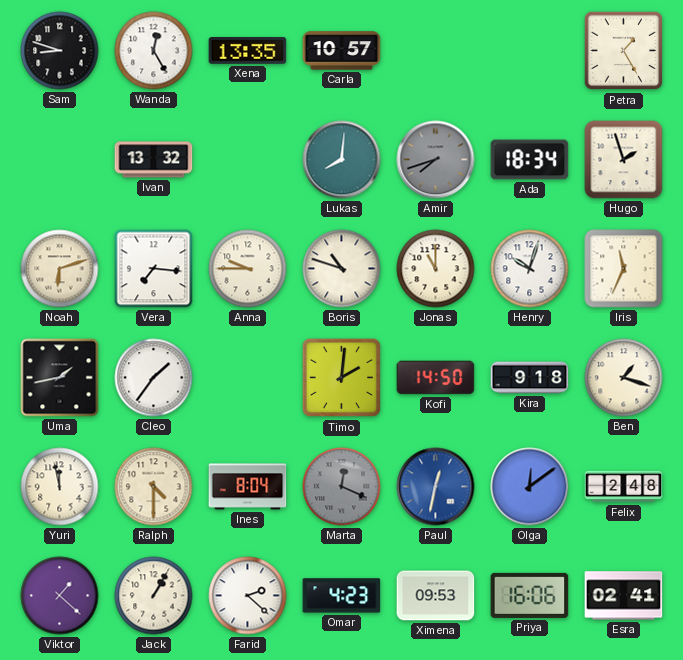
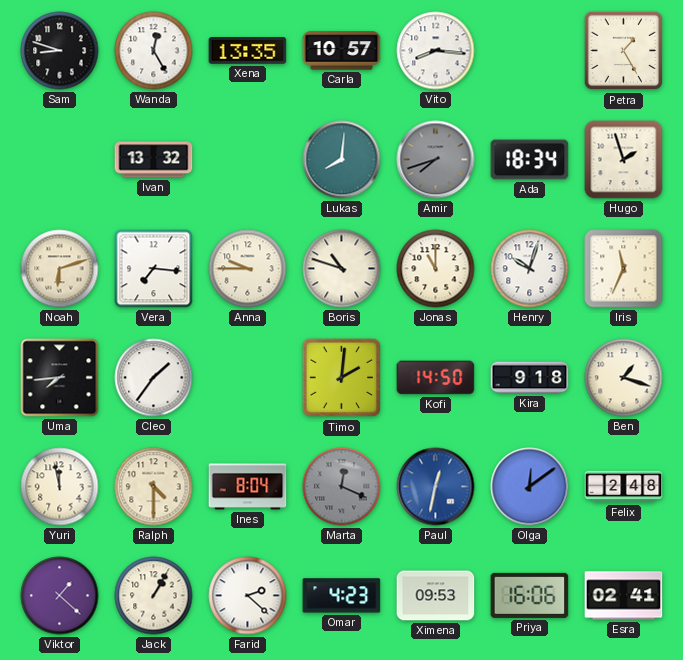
Vito: none -> 8:16 (436, 51)
Uma: 1:43 -> 7:44 (60, 378)
